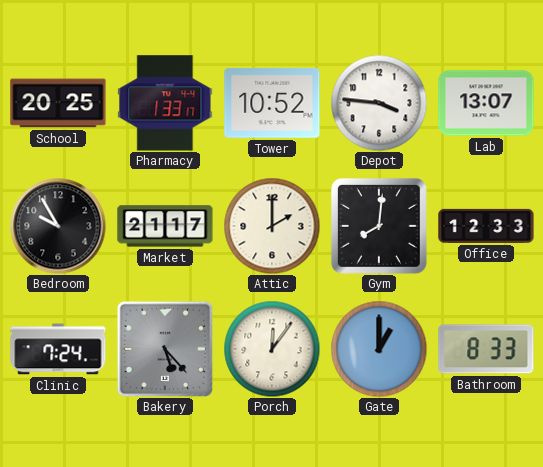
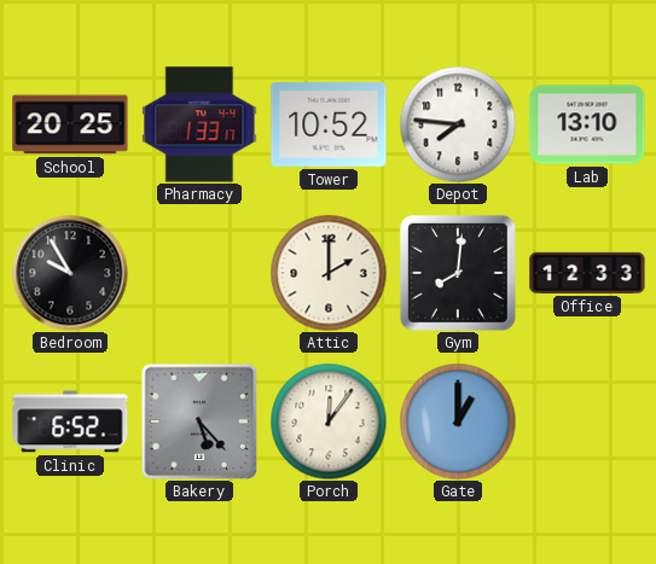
Depot: 3:46 -> 7:46 (458, 124)
Lab: 13:07 -> 13:10 (587, 124)
Market: 21:17 -> none (165, 226)
Clinic: 7:24 -> 6:52 (70, 421)
Bathroom: 8:33 -> none (486, 349)
